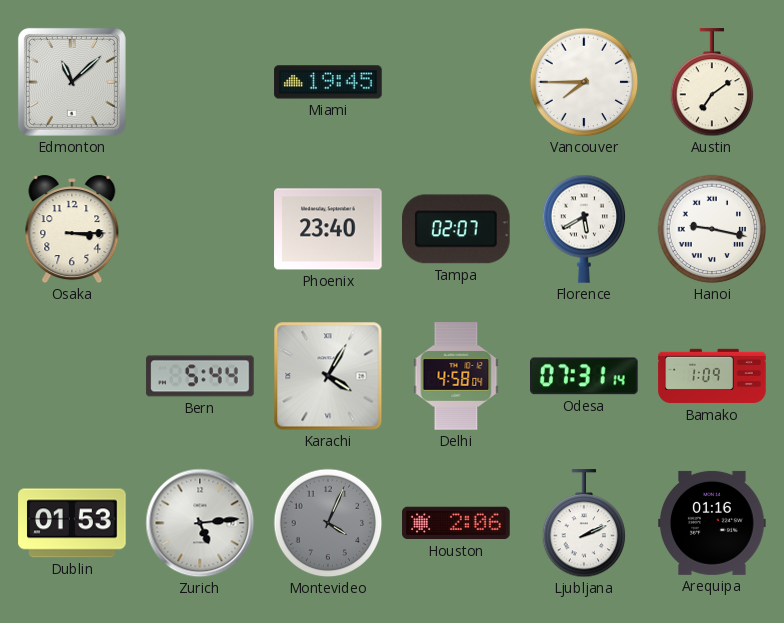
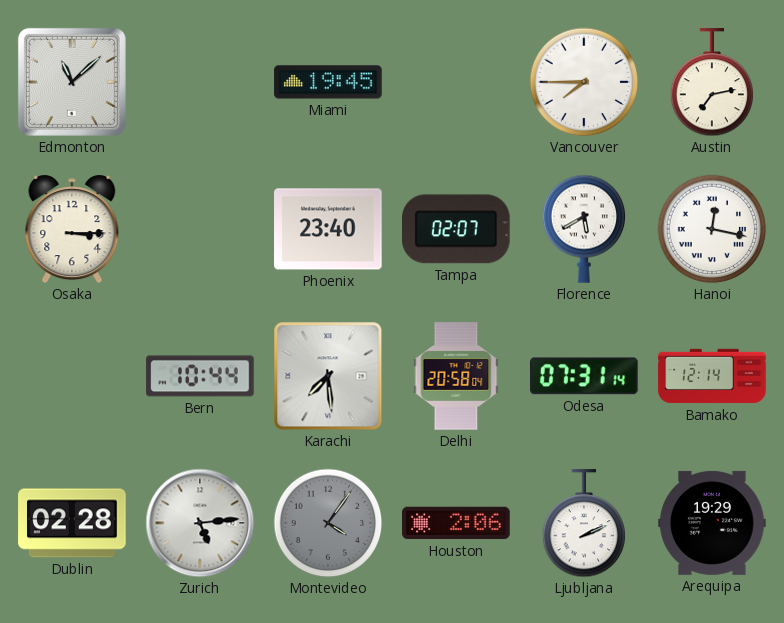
Austin: 7:09 -> 7:13 (712, 83)
Hanoi: 9:17 -> 12:17 (712, 229)
Bern: 5:44 -> 10:44 (200, 376)
Karachi: 4:05 -> 7:29 (328, 376)
Delhi: 4:58 -> 20:58 (456, 376)
Bamako: 1:09 -> 12:14 (712, 376)
Dublin: 01:53 -> 02:28 (72, 523)
Montevideo: 4:04 -> 4:06 (328, 523)
Arequipa: 01:16 -> 19:29 (712, 523)
